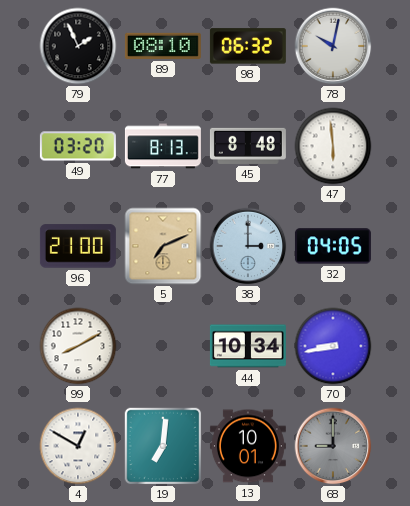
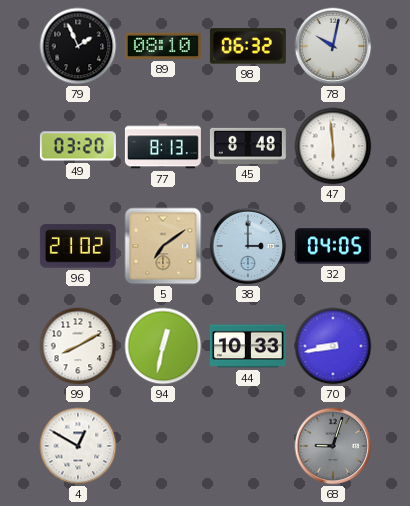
96: 21:00 -> 21:02 (78, 246)
5: 7:11 -> 7:09 (163, 246)
94: none -> 12:32 (163, 346)
44: 10:34 -> 10:33 (248, 346)
19: 7:01 -> none (163, 446)
13: 10:01 -> none (248, 446)
68: 9:00 -> 9:03 (333, 446)
